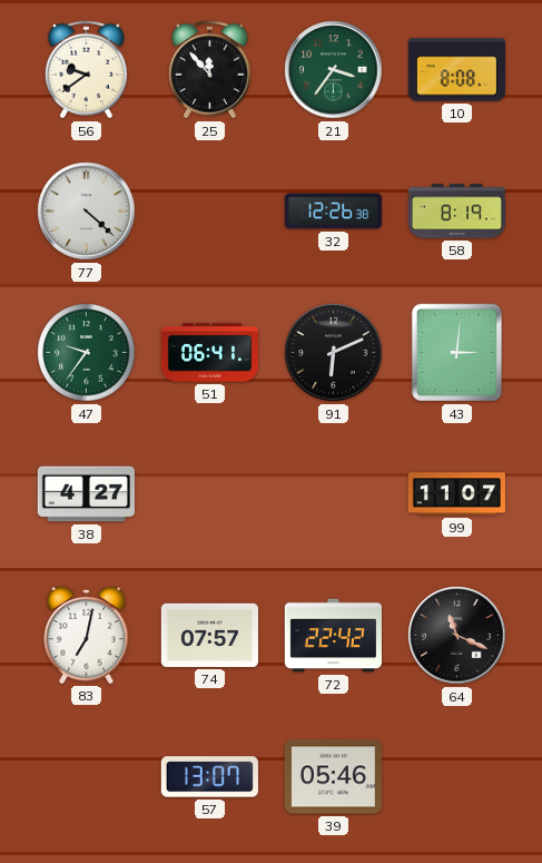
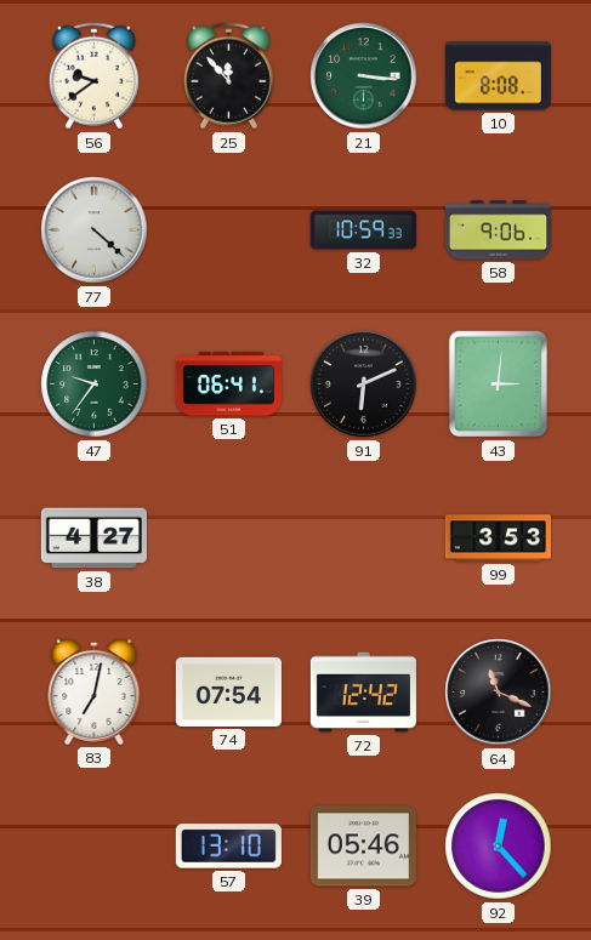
21: 3:36 -> 3:16 (364, 76)
32: 12:26 -> 10:59 (363, 230)
58: 8:19 -> 9:06 (498, 230)
99: 11:07 -> 3:53 (498, 539)
74: 07:57 -> 07:54 (228, 691)
72: 22:42 -> 12:42 (363, 693)
57: 13:07 -> 13:10 (228, 847)
92: none -> 12:23 (499, 847)
